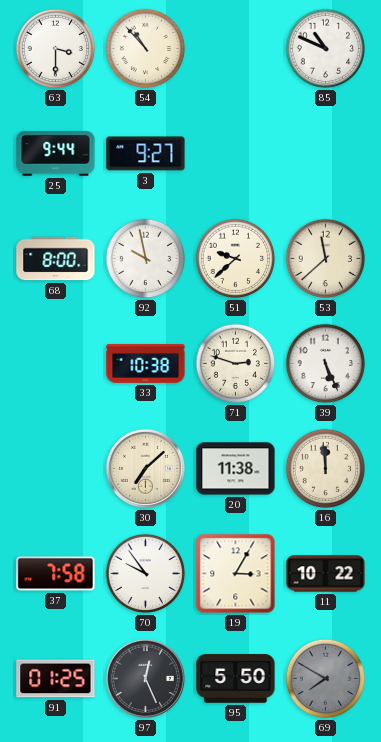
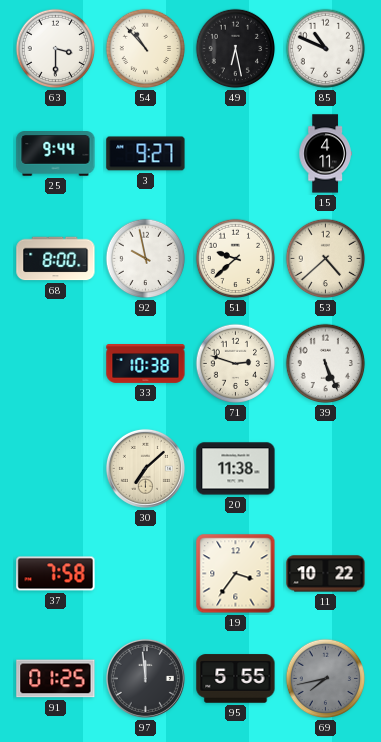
49: none -> 6:28 (236, 49)
15: none -> 4:11 (325, 154)
53: 11:38 -> 4:38 (326, 259)
16: 11:59 -> none (326, 469)
70: 9:54 -> none (146, 574)
19: 3:05 -> 3:36 (236, 574)
97: 12:26 -> 11:59 (145, 678)
95: 5:50 -> 5:55 (236, 679)
69: 7:50 -> 7:43 (326, 679)
